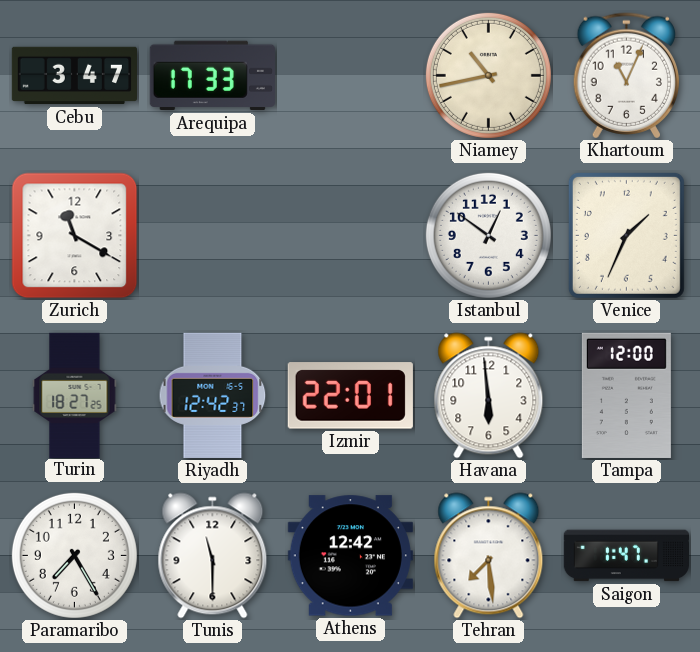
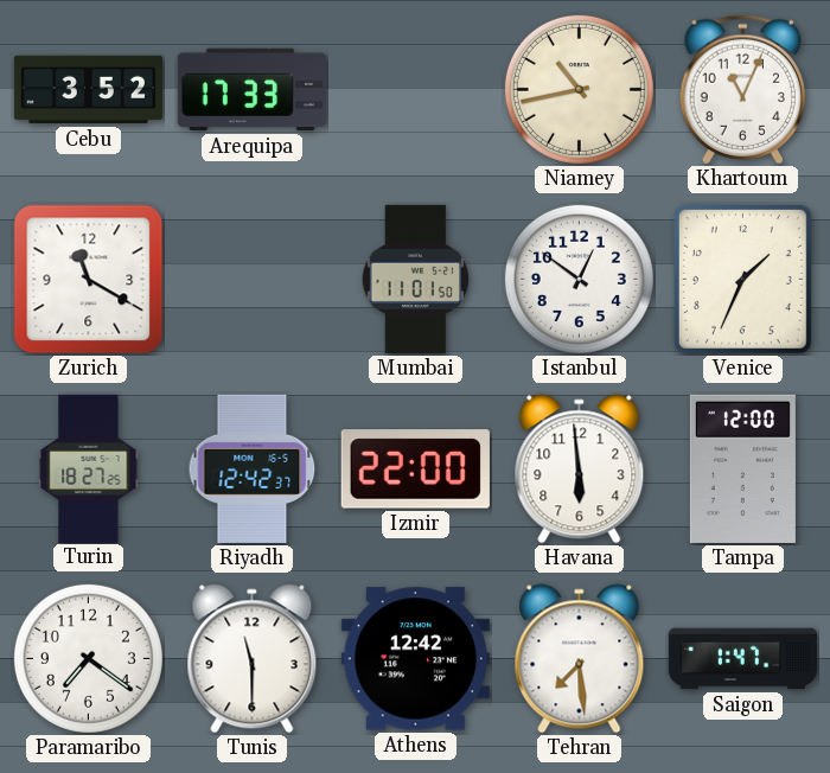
Cebu: 3:47 -> 3:52 (88, 90)
Mumbai: none -> 11:01 (416, 279)
Izmir: 22:01 -> 22:00 (415, 469)
Paramaribo: 7:25 -> 7:21 (88, 658)
